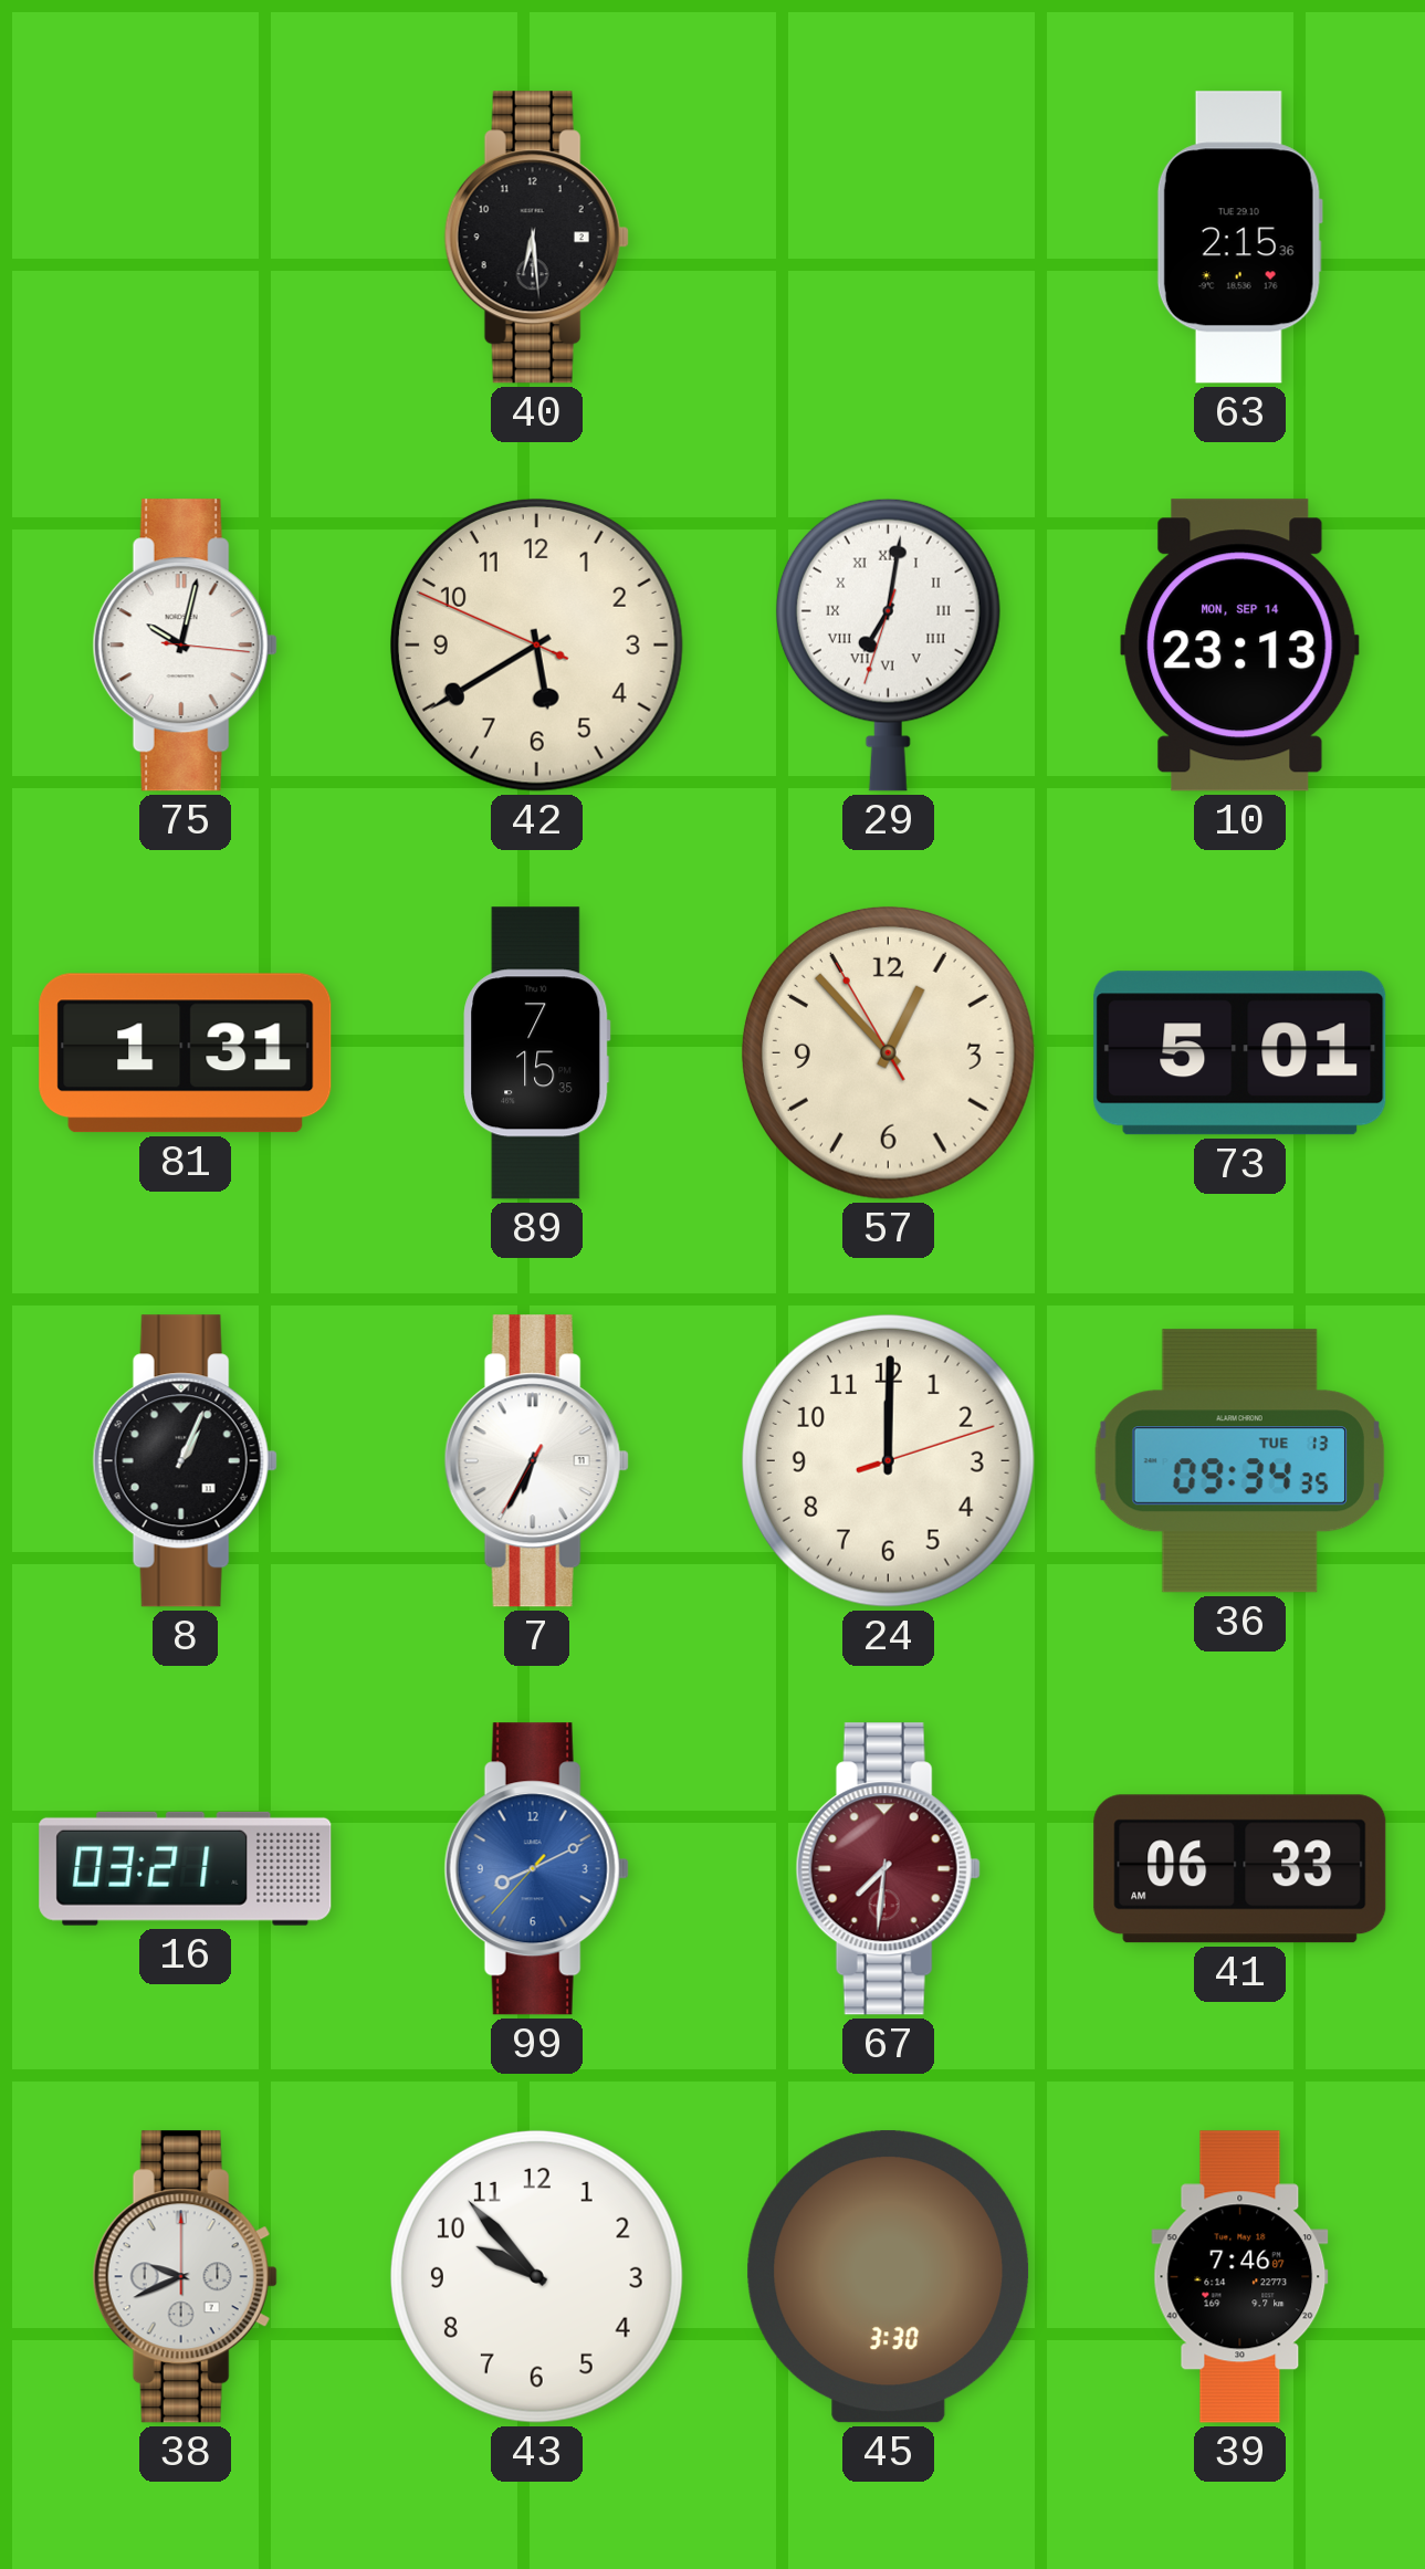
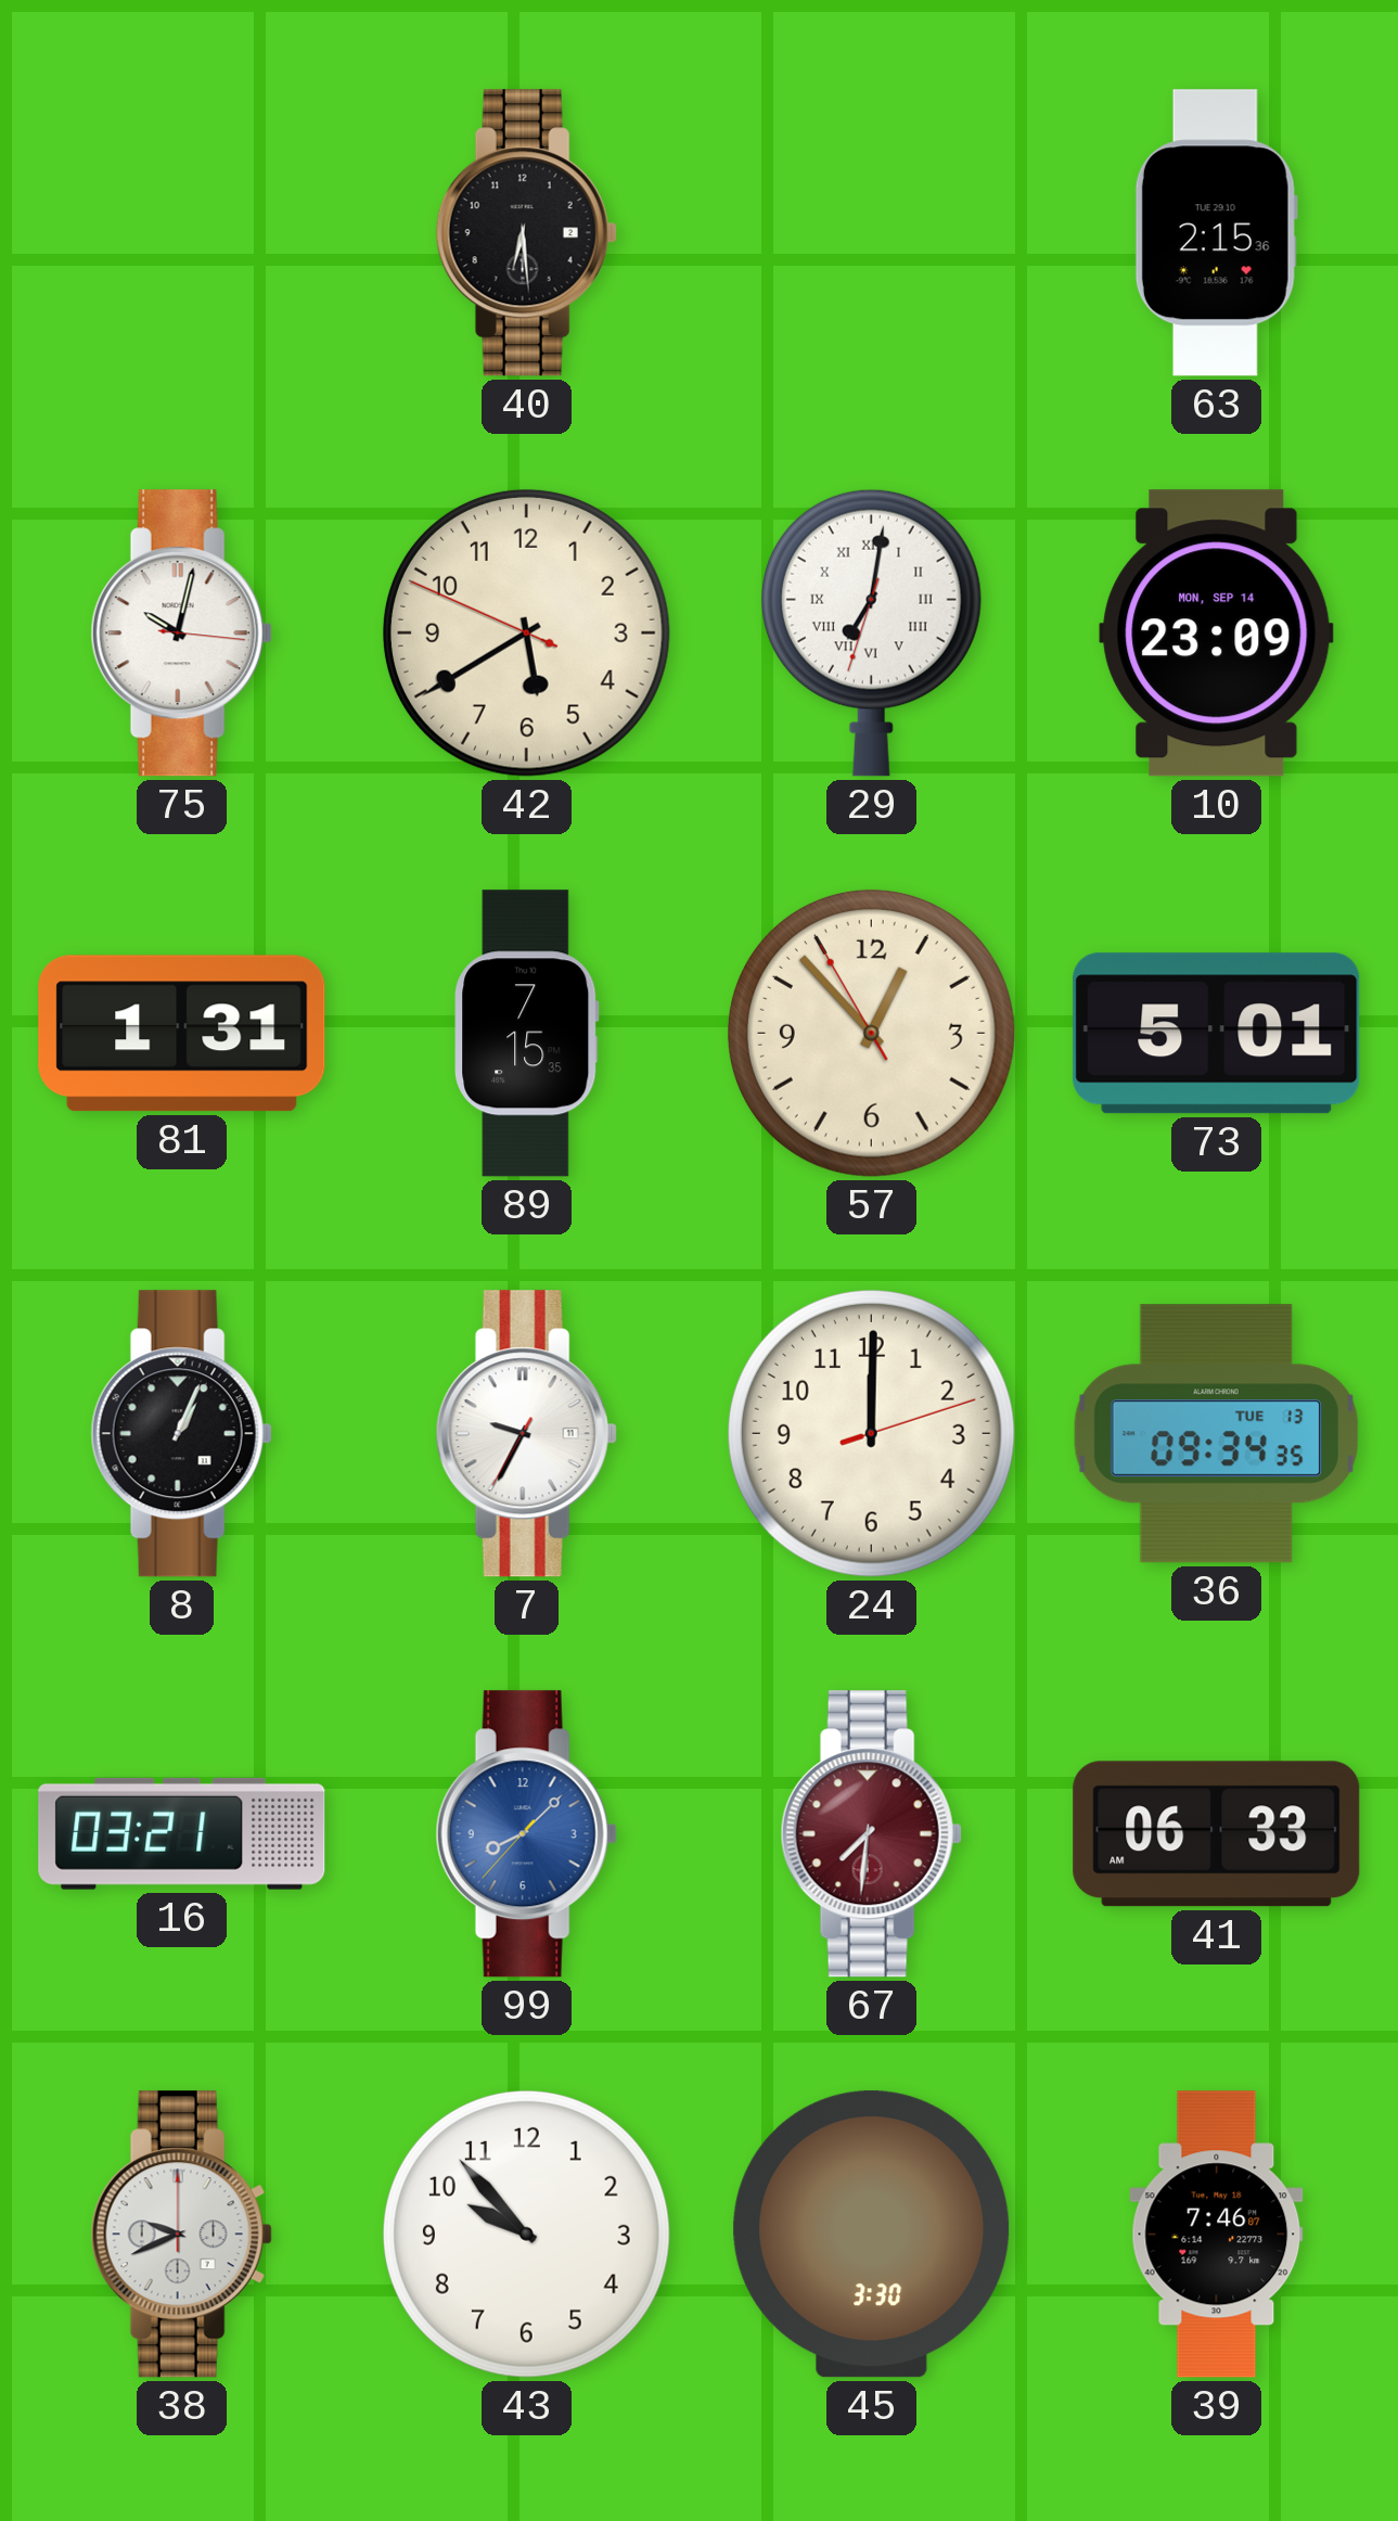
10: 23:13 -> 23:09 (1217, 634)
7: 6:34 -> 9:34 (526, 1434)
99: 8:10 -> 8:07 (526, 1834)
